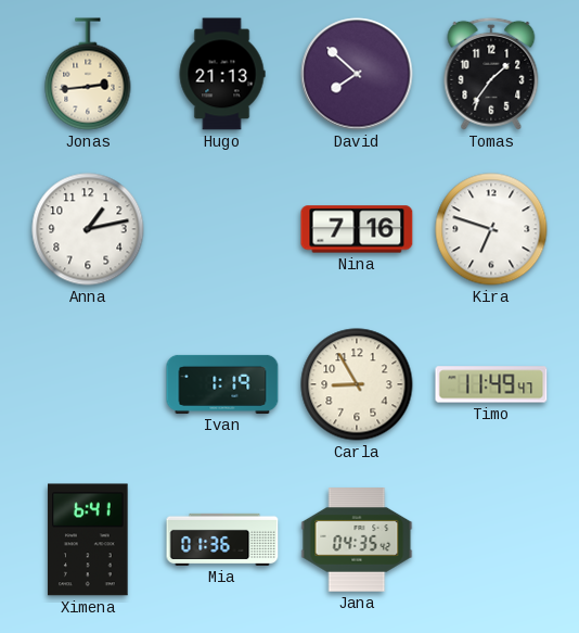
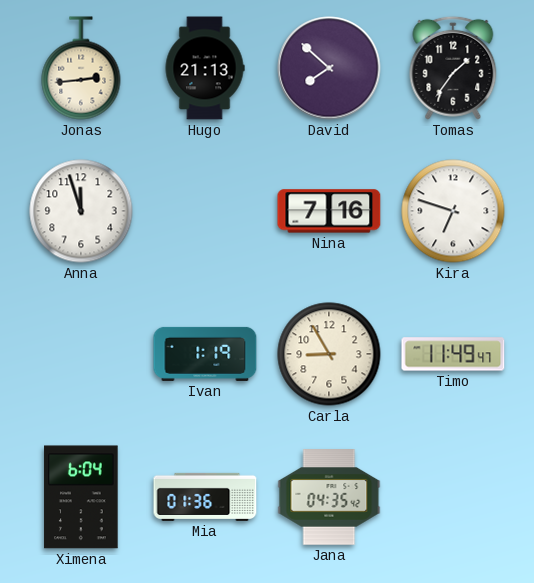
Anna: 1:13 -> 11:57 (81, 211)
Ximena: 6:41 -> 6:04 (81, 497)
